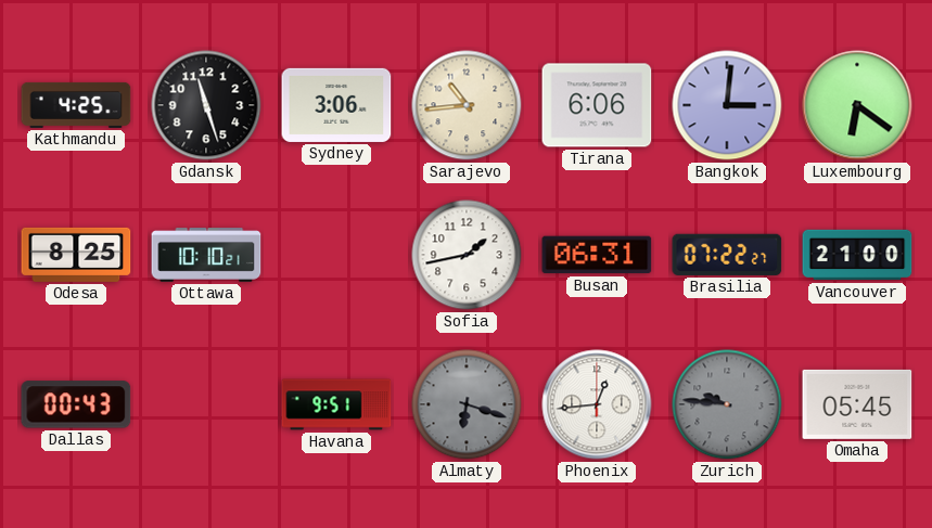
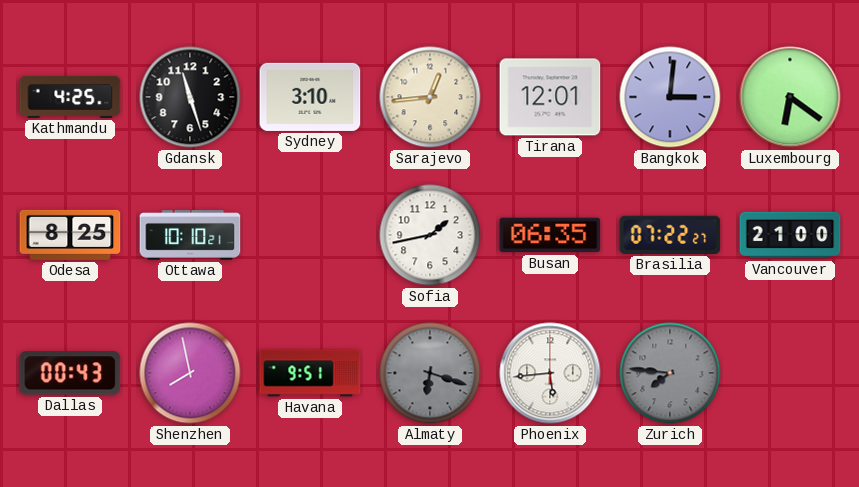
Sydney: 3:06 -> 3:10 (310, 97)
Sarajevo: 10:44 -> 12:44 (430, 97)
Tirana: 6:06 -> 12:01 (550, 97)
Busan: 06:31 -> 06:35 (550, 235)
Shenzhen: none -> 7:58 (190, 373)
Phoenix: 12:44 -> 5:44 (550, 373)
Zurich: 9:46 -> 7:46 (670, 373)
Omaha: 05:45 -> none (857, 404)
